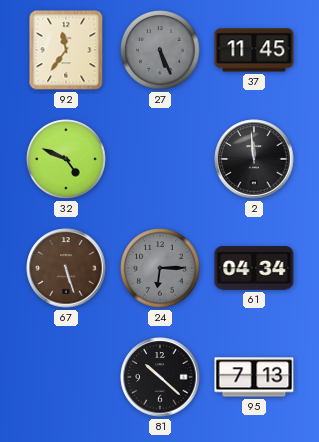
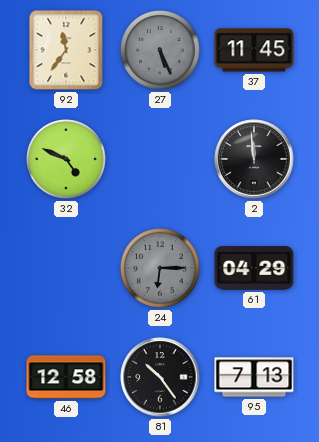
67: 5:27 -> none (66, 268)
61: 04:34 -> 04:29 (254, 268)
46: none -> 12:58 (66, 377)
81: 10:22 -> 10:24 (160, 377)
